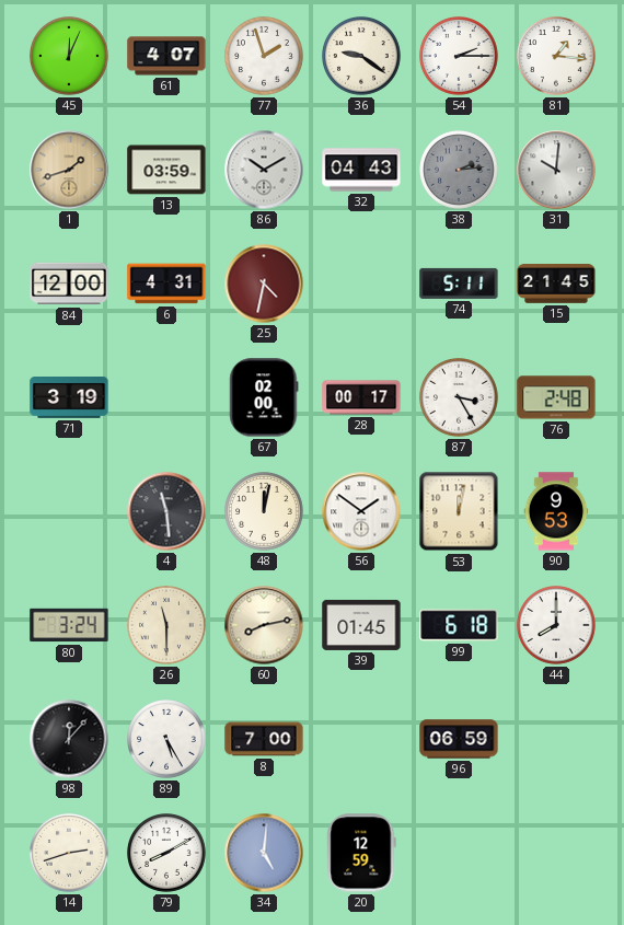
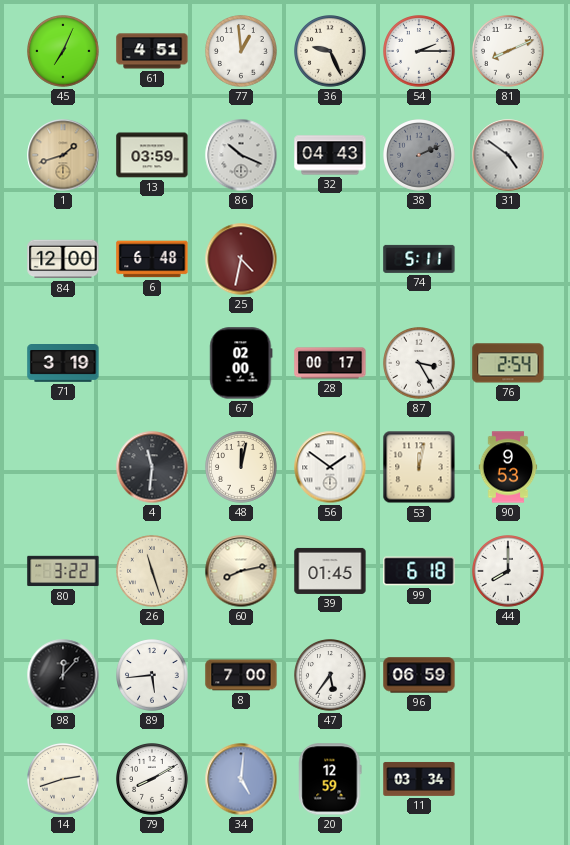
45: 12:04 -> 7:04 (64, 52)
61: 4:07 -> 4:51 (152, 51)
77: 1:57 -> 12:59 (242, 52)
36: 9:21 -> 9:26 (331, 52)
81: 1:16 -> 8:11 (509, 52)
86: 10:10 -> 10:19 (241, 155)
38: 2:14 -> 2:11 (420, 156)
31: 10:01 -> 4:51 (508, 155)
6: 4:31 -> 6:48 (152, 259)
15: 21:45 -> none (556, 284)
76: 2:48 -> 2:54 (508, 363)
4: 11:29 -> 11:31 (152, 467)
80: 3:24 -> 3:22 (63, 571)
26: 11:30 -> 11:27 (153, 572)
89: 5:25 -> 5:44 (153, 676)
47: none -> 5:36 (331, 676)
11: none -> 03:34 (419, 779)
